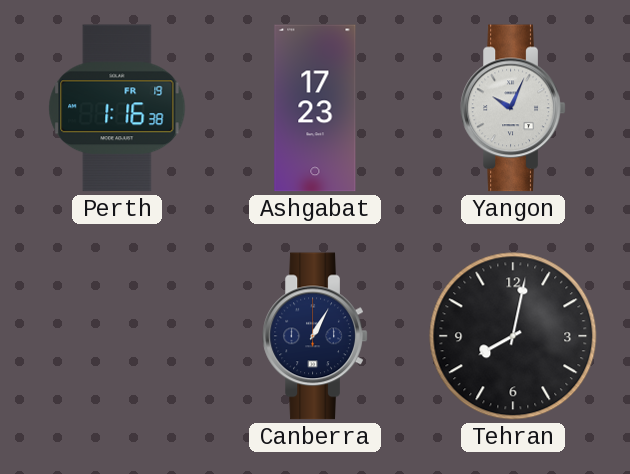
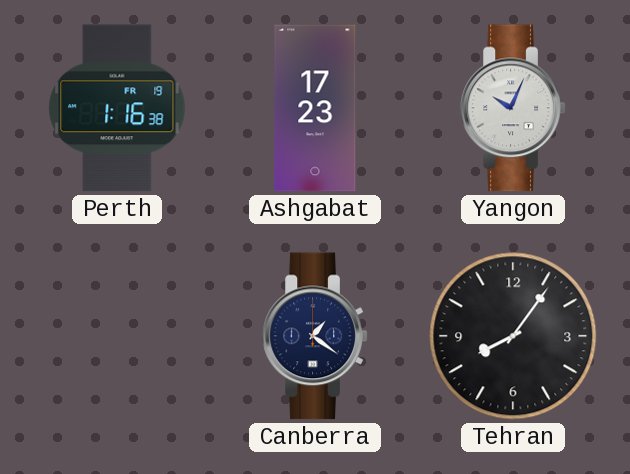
Canberra: 1:05 -> 1:21 (315, 336)
Tehran: 8:02 -> 8:06 (513, 336)
